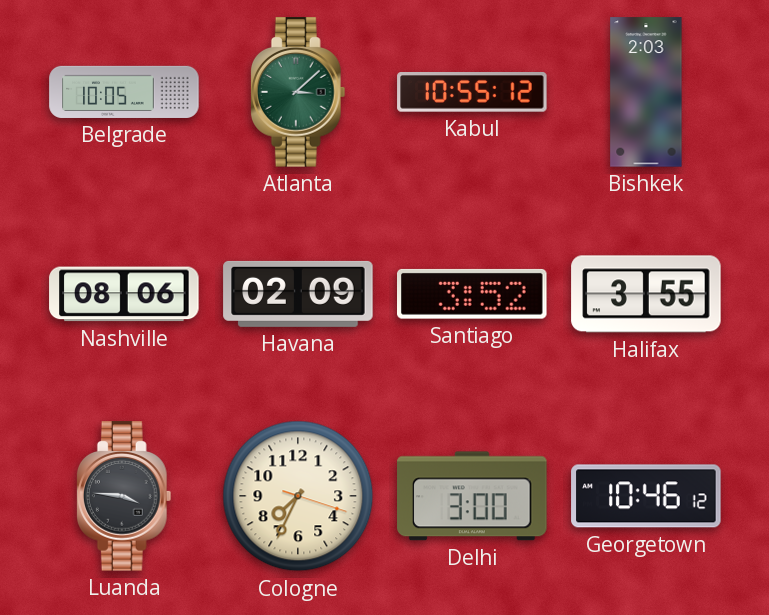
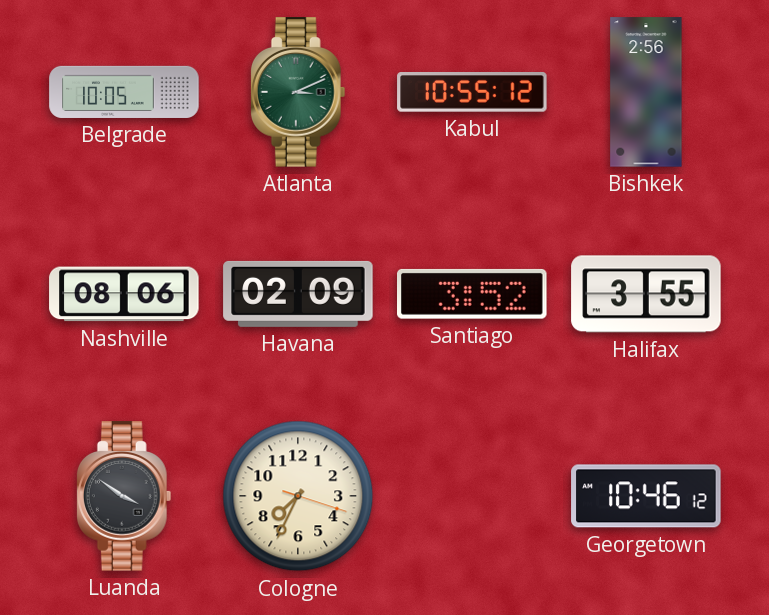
Atlanta: 3:08 -> 3:11 (298, 92)
Bishkek: 2:03 -> 2:56 (646, 92)
Luanda: 3:46 -> 3:51 (124, 496)
Delhi: 3:00 -> none (472, 496)
